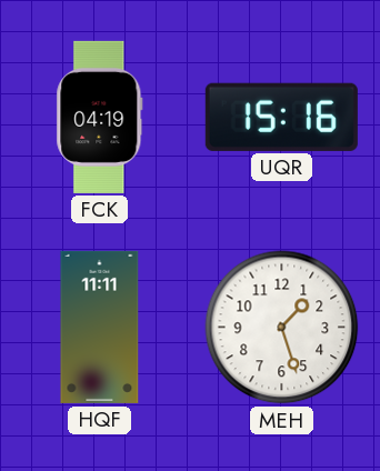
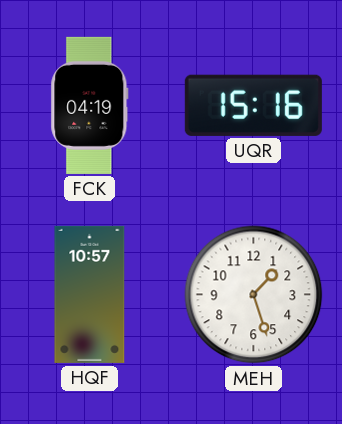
HQF: 11:11 -> 10:57 (90, 294)
